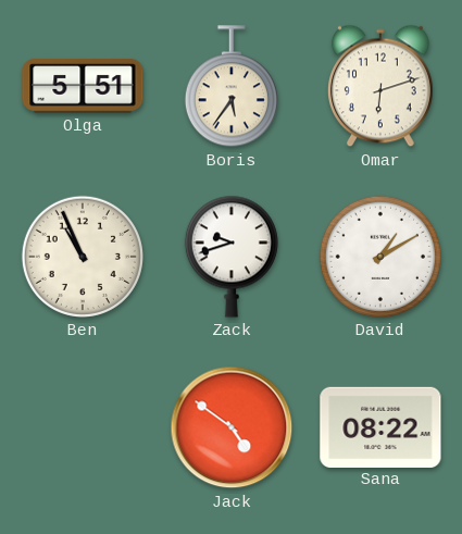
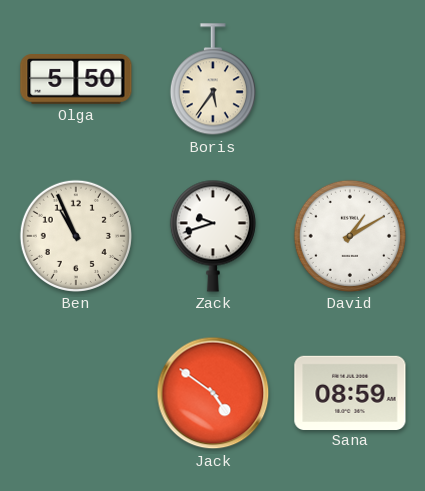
Olga: 5:51 -> 5:50 (76, 80)
Omar: 6:12 -> none (382, 86)
Sana: 08:22 -> 08:59 (350, 392)
